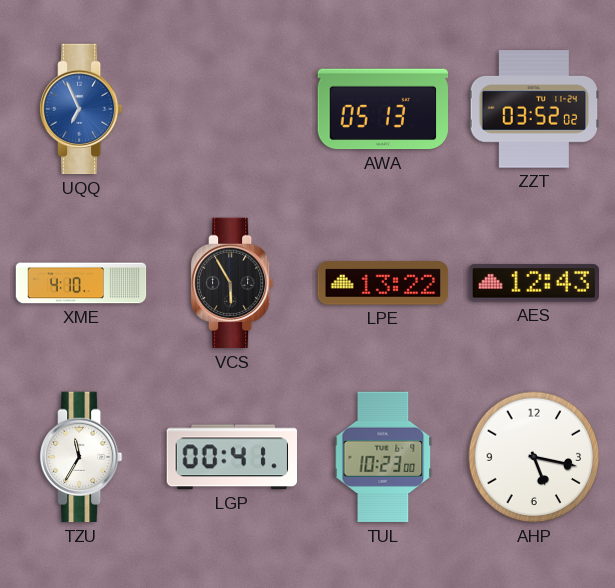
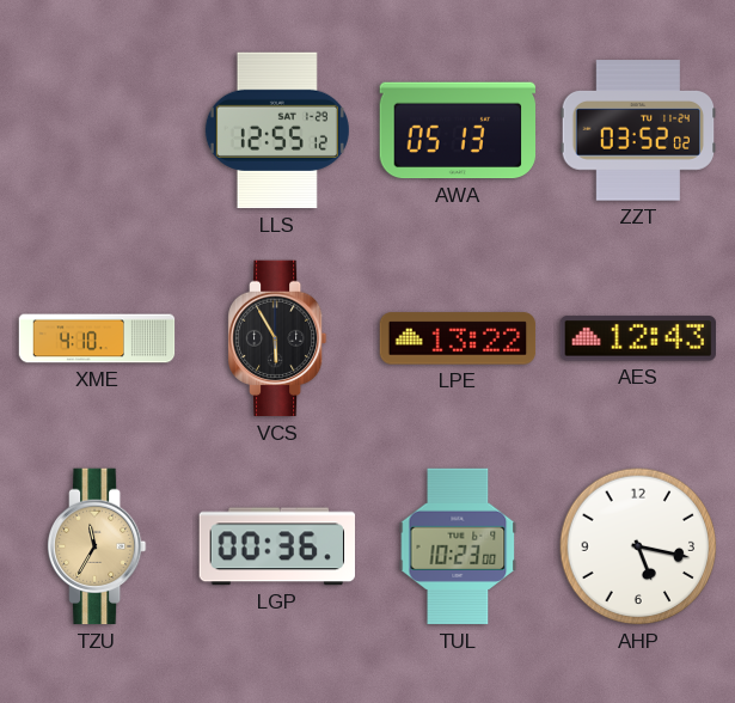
UQQ: 6:56 -> none (82, 109)
LLS: none -> 12:55 (277, 130)
TZU dial: white -> champagne (98, 546)
LGP: 00:41 -> 00:36 (276, 546)
